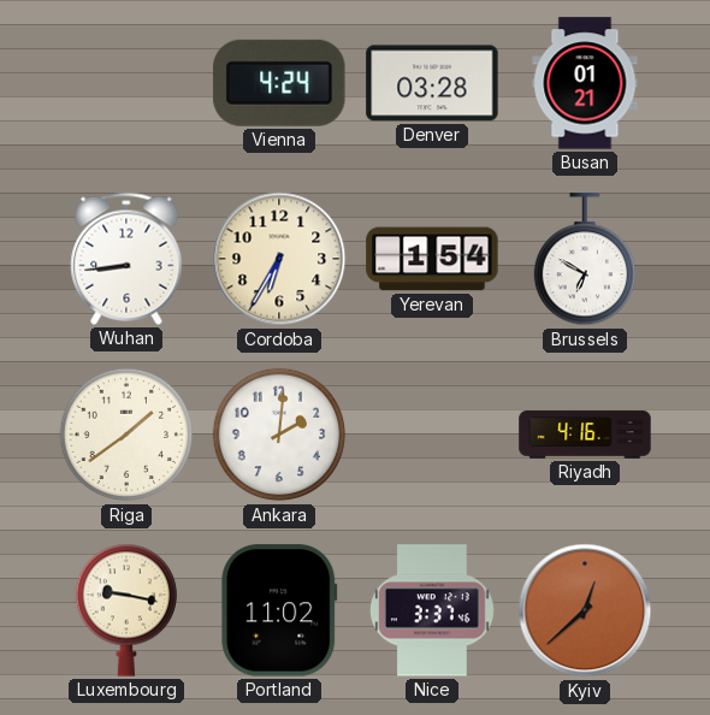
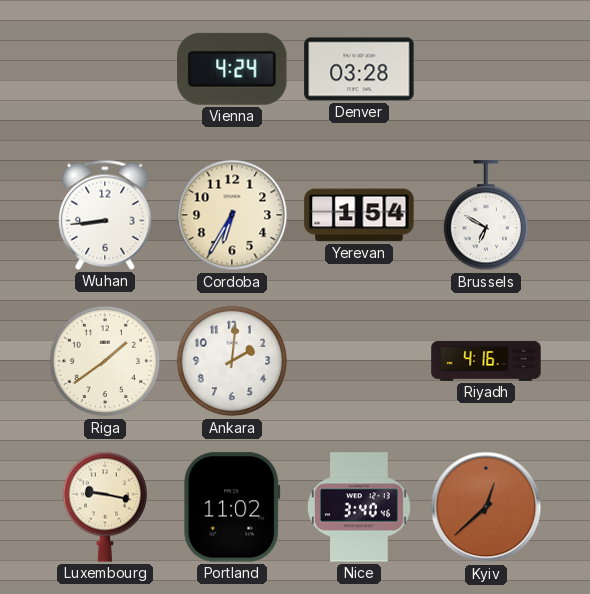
Busan: 01:21 -> none (585, 83)
Nice: 3:37 -> 3:40 (360, 507)
